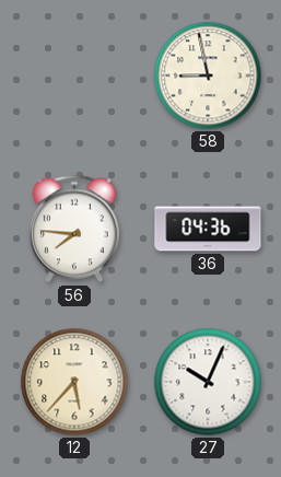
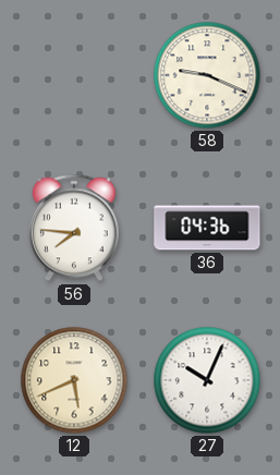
58: 8:58 -> 9:19 (207, 75)
12: 5:37 -> 5:41 (74, 380)
